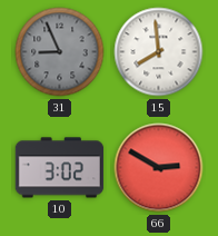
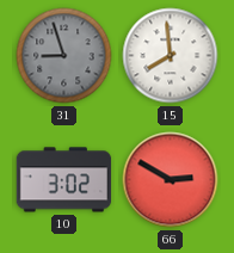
31: 8:56 -> 8:57 (64, 56)
